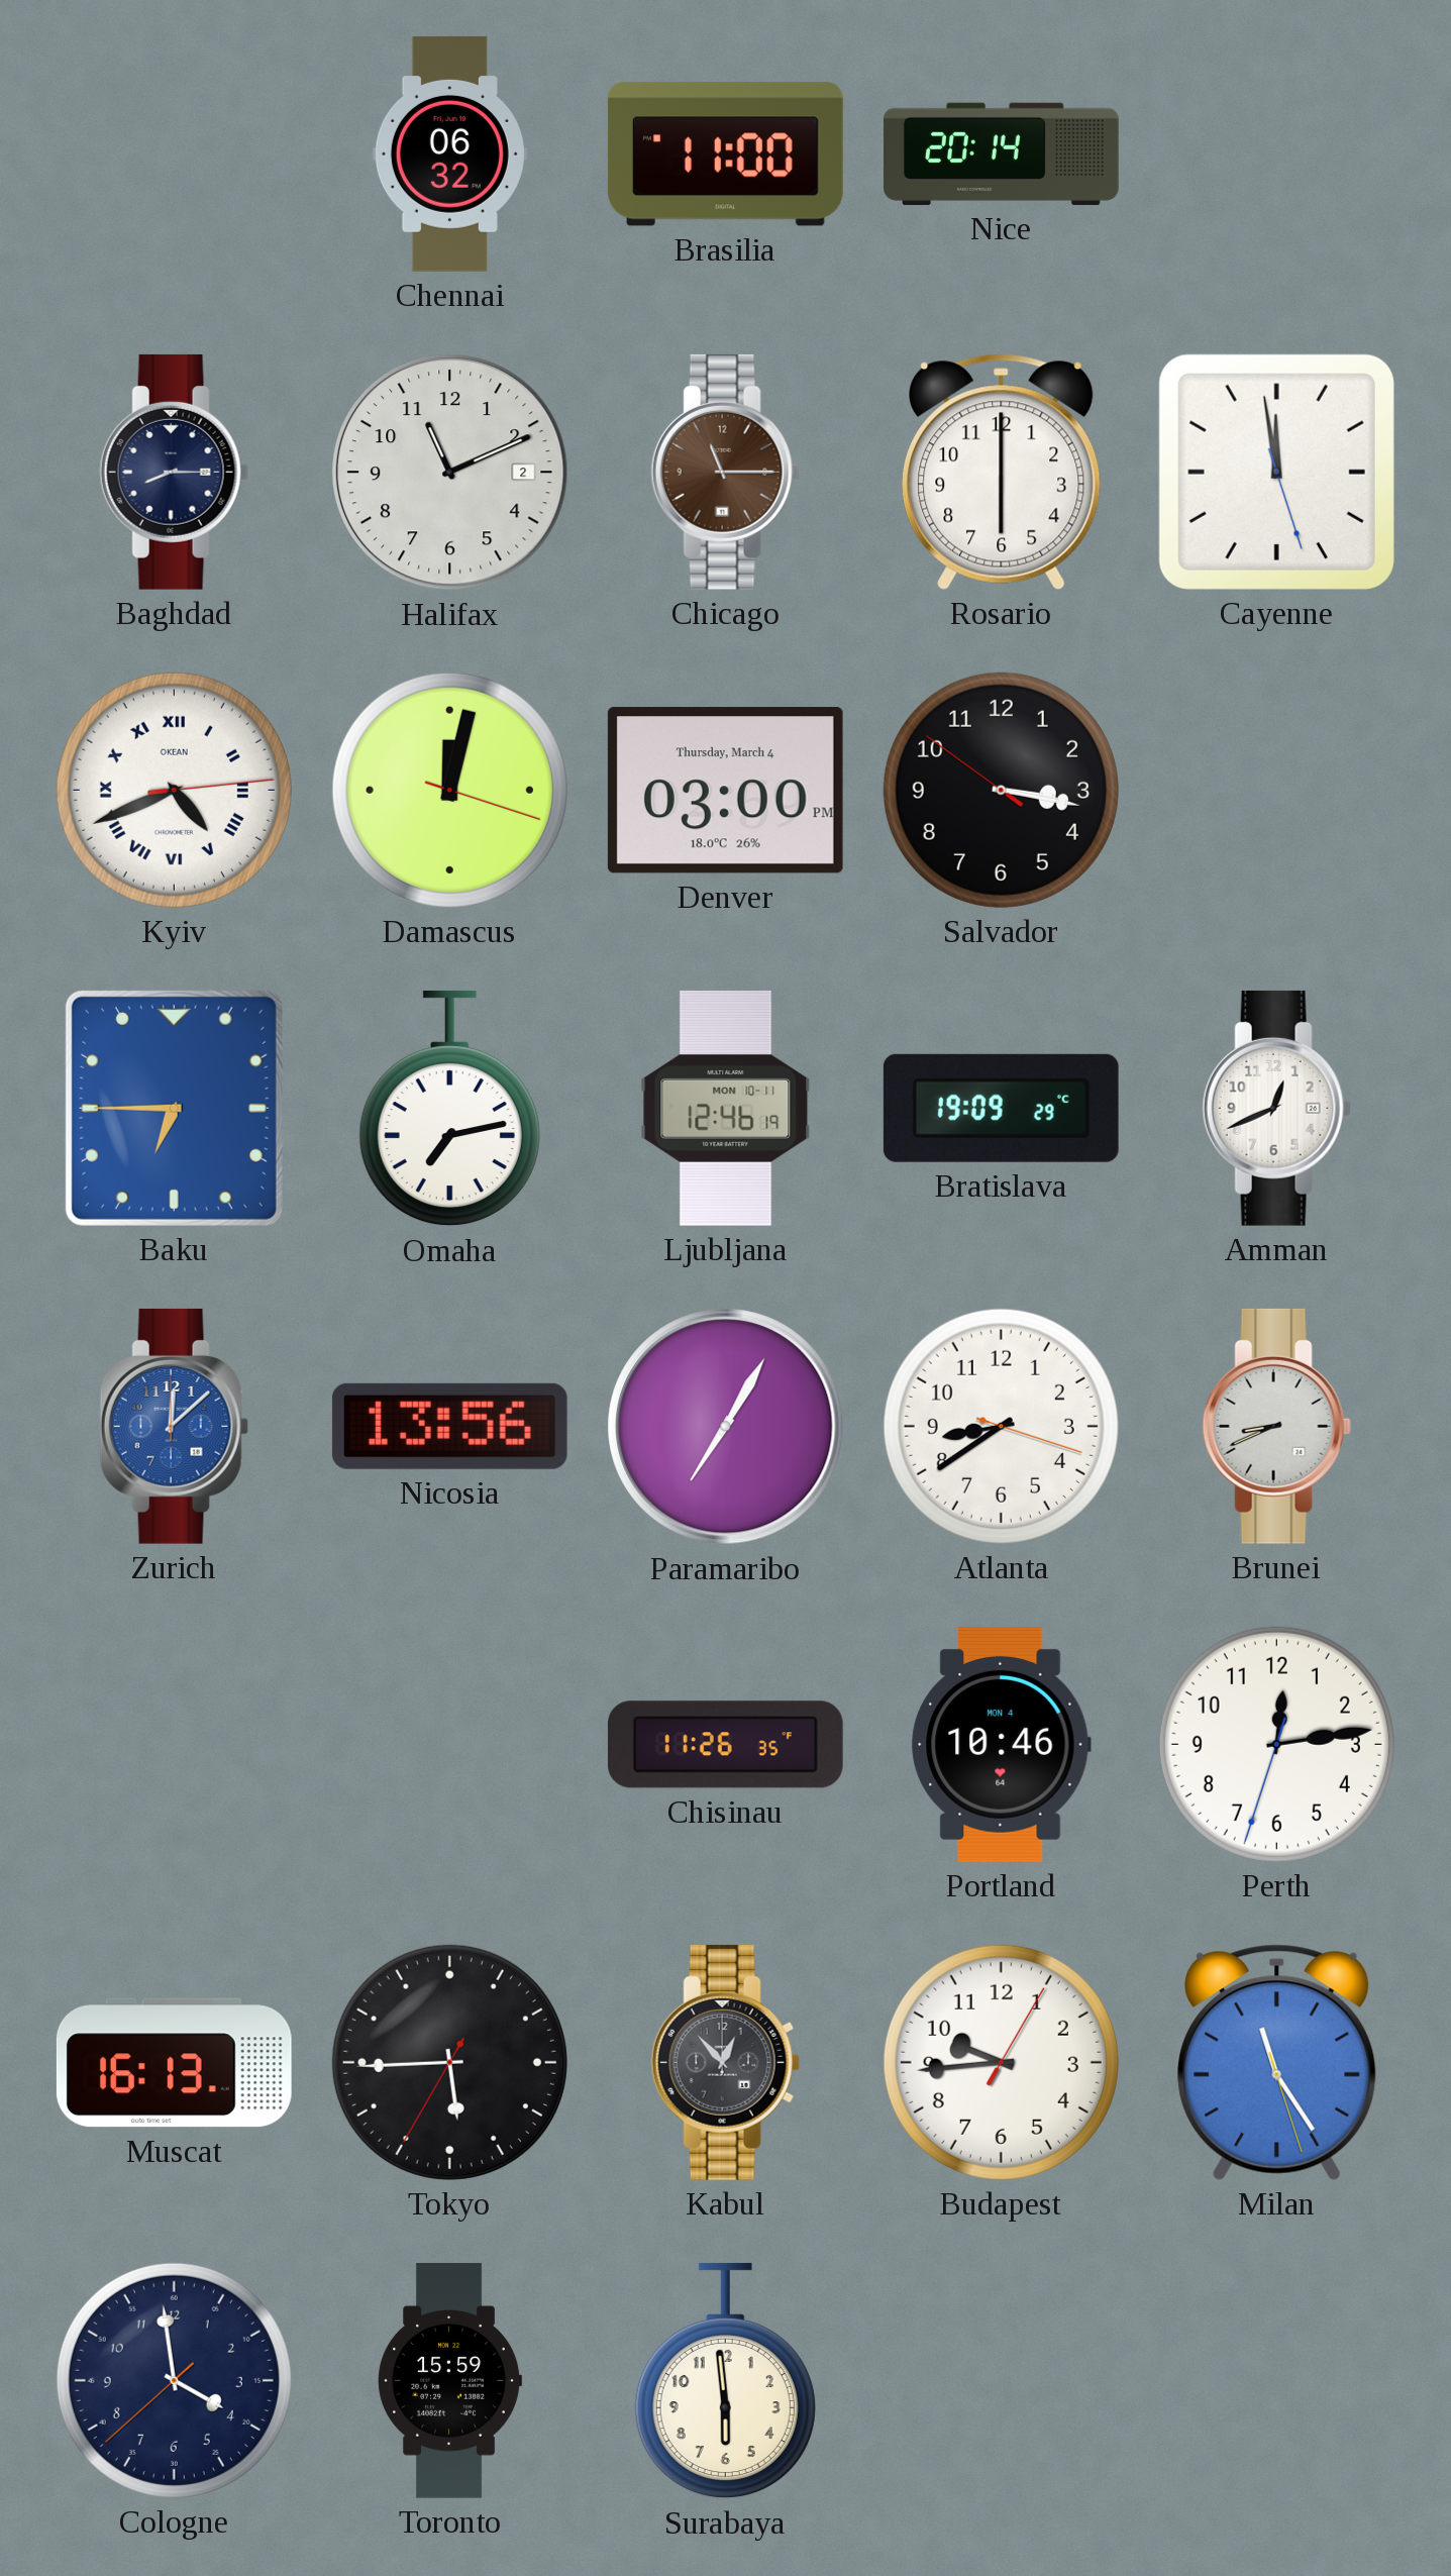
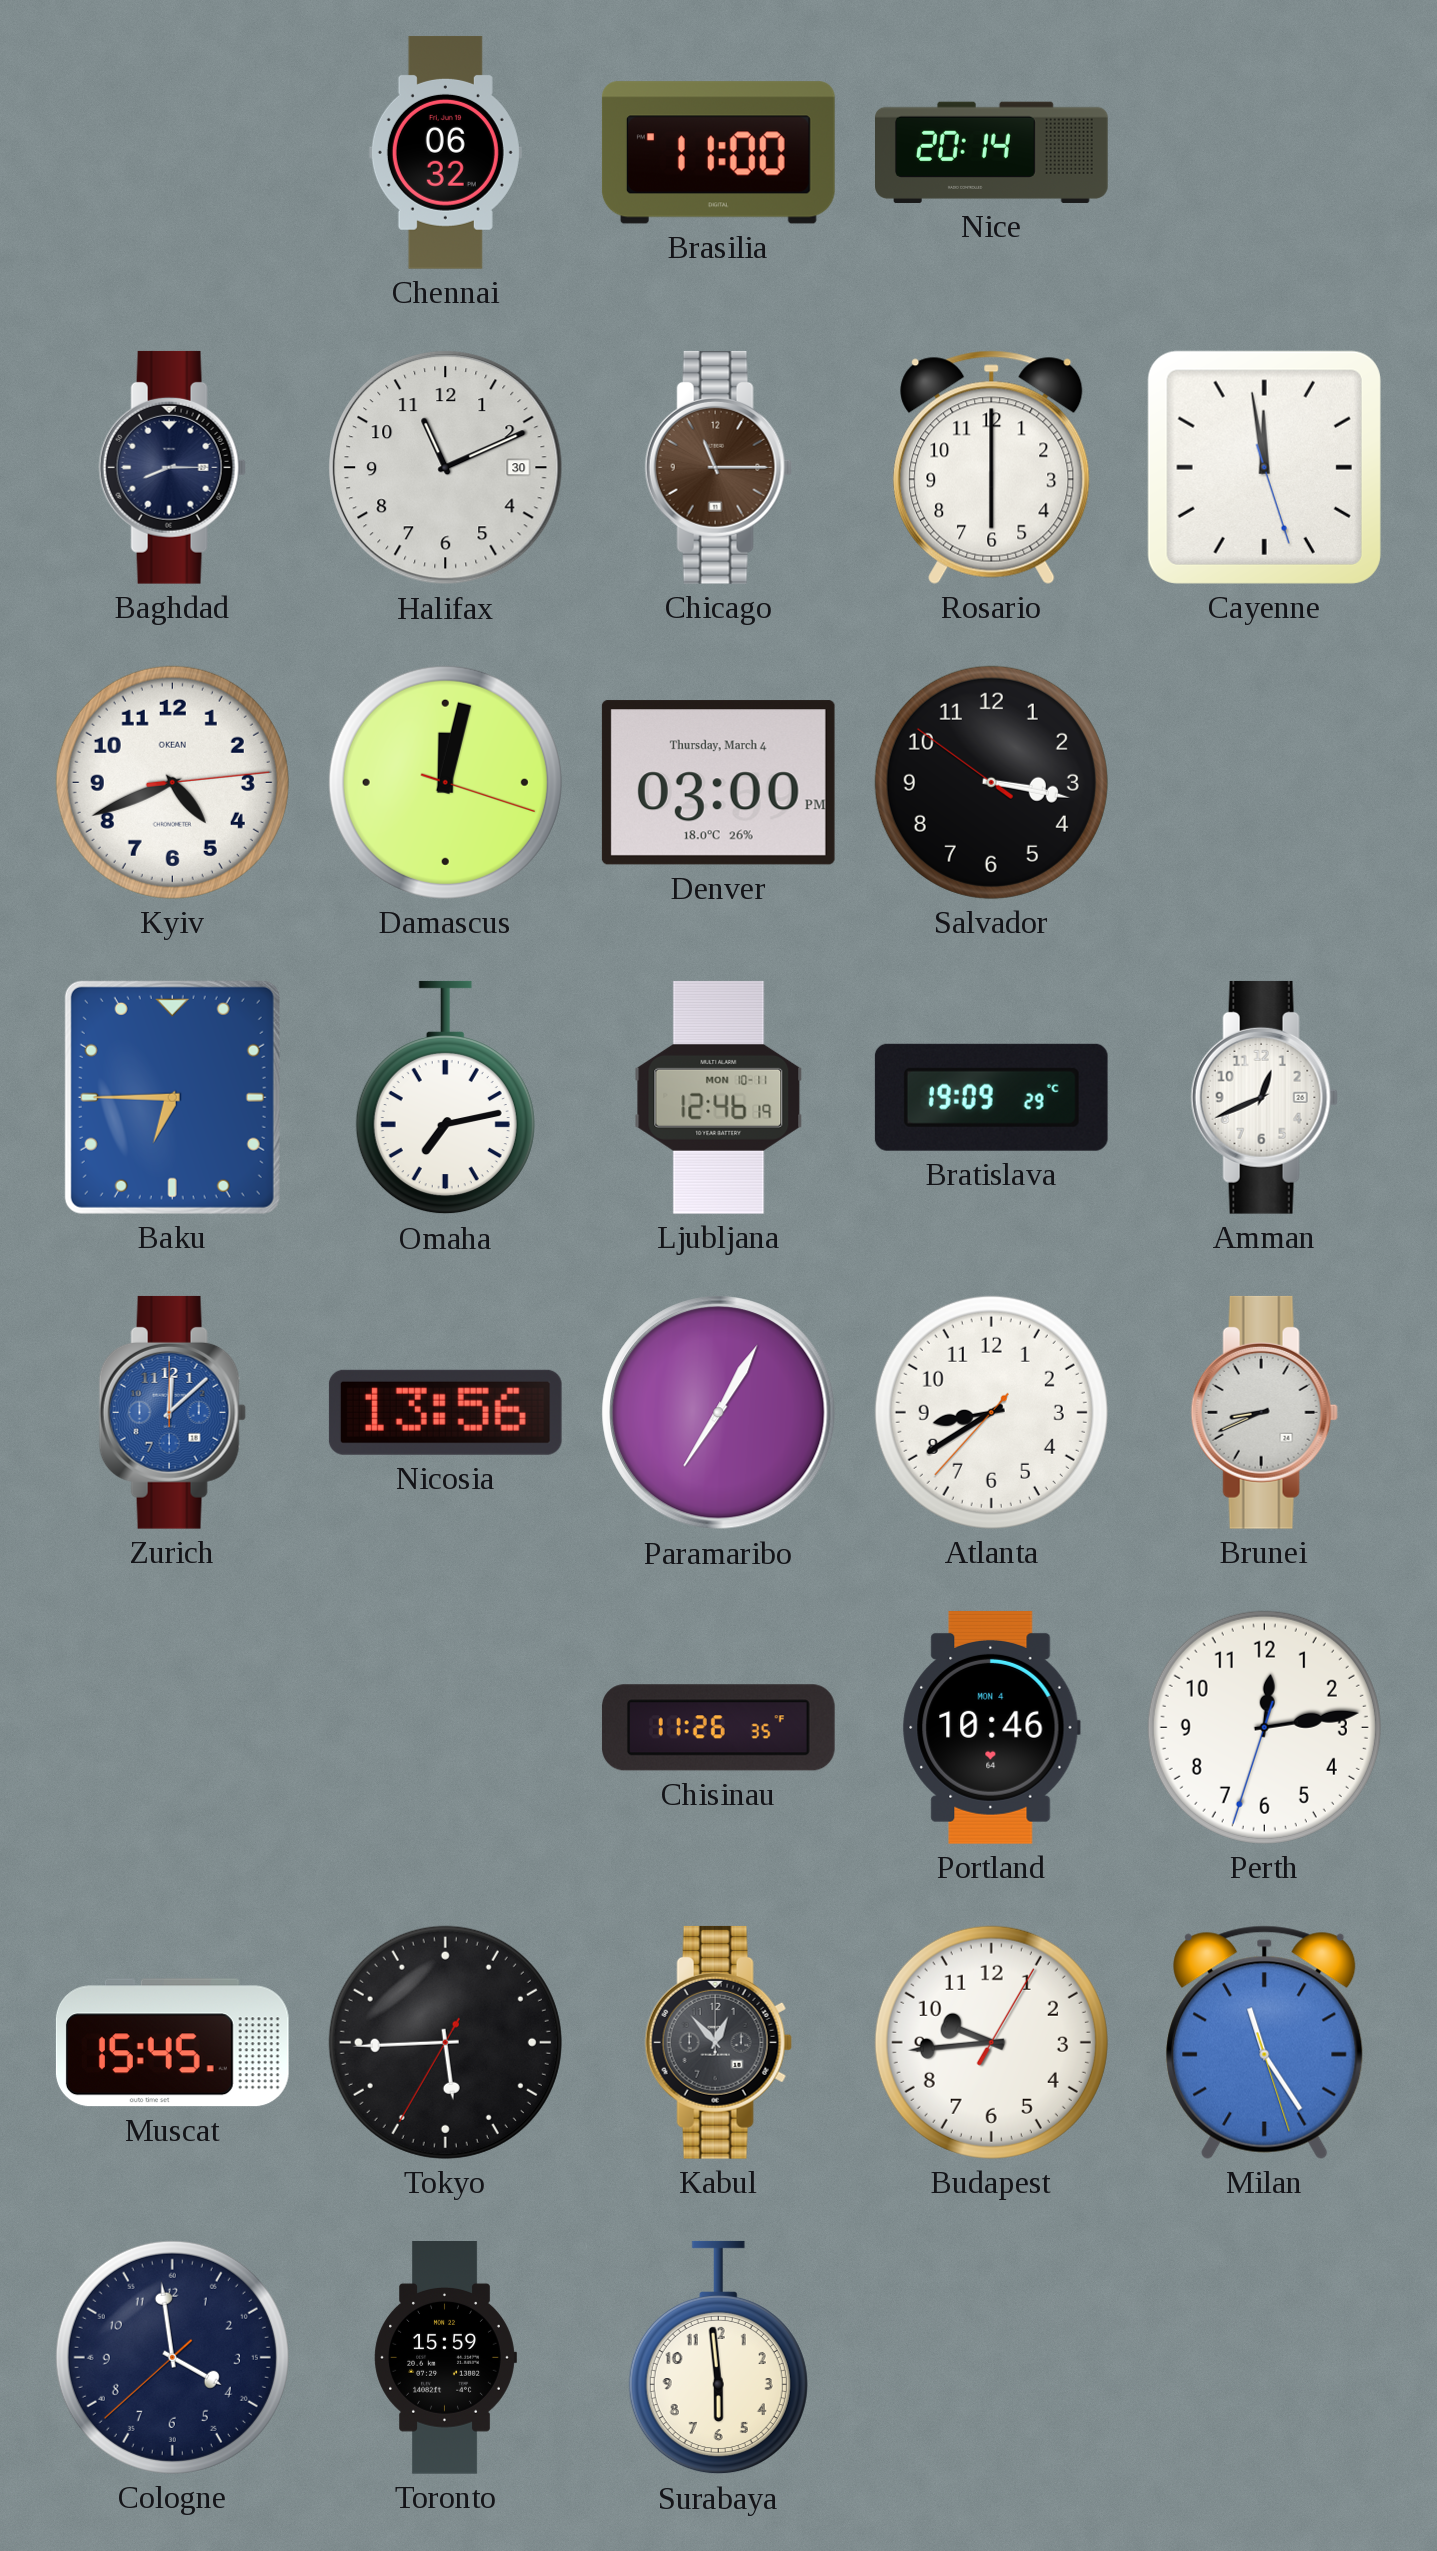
Halifax date: 2 -> 30 (446, 468)
Kyiv numerals: Roman -> Arabic (172, 782)
Atlanta: 8:39:18 -> 8:39:37 (991, 1412)
Muscat: 16:13 -> 15:45 (172, 2043)
